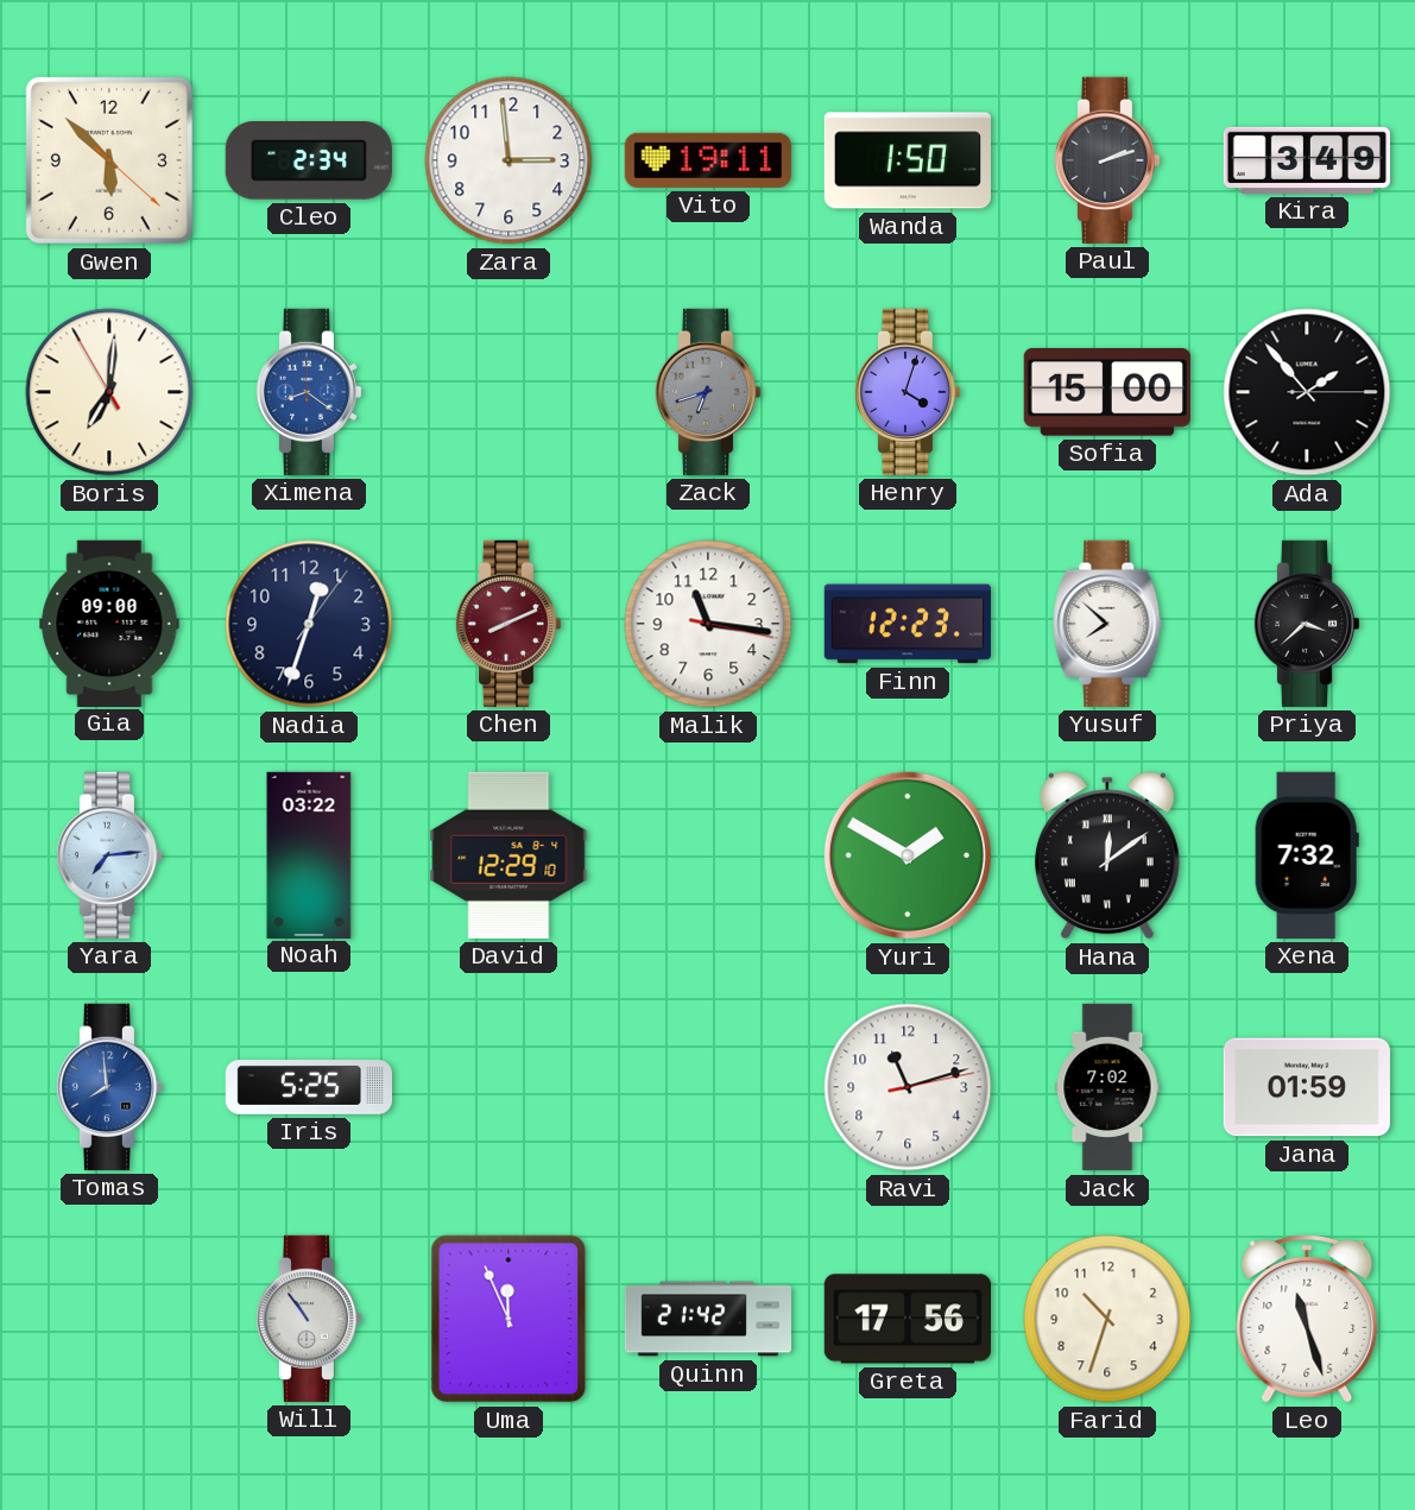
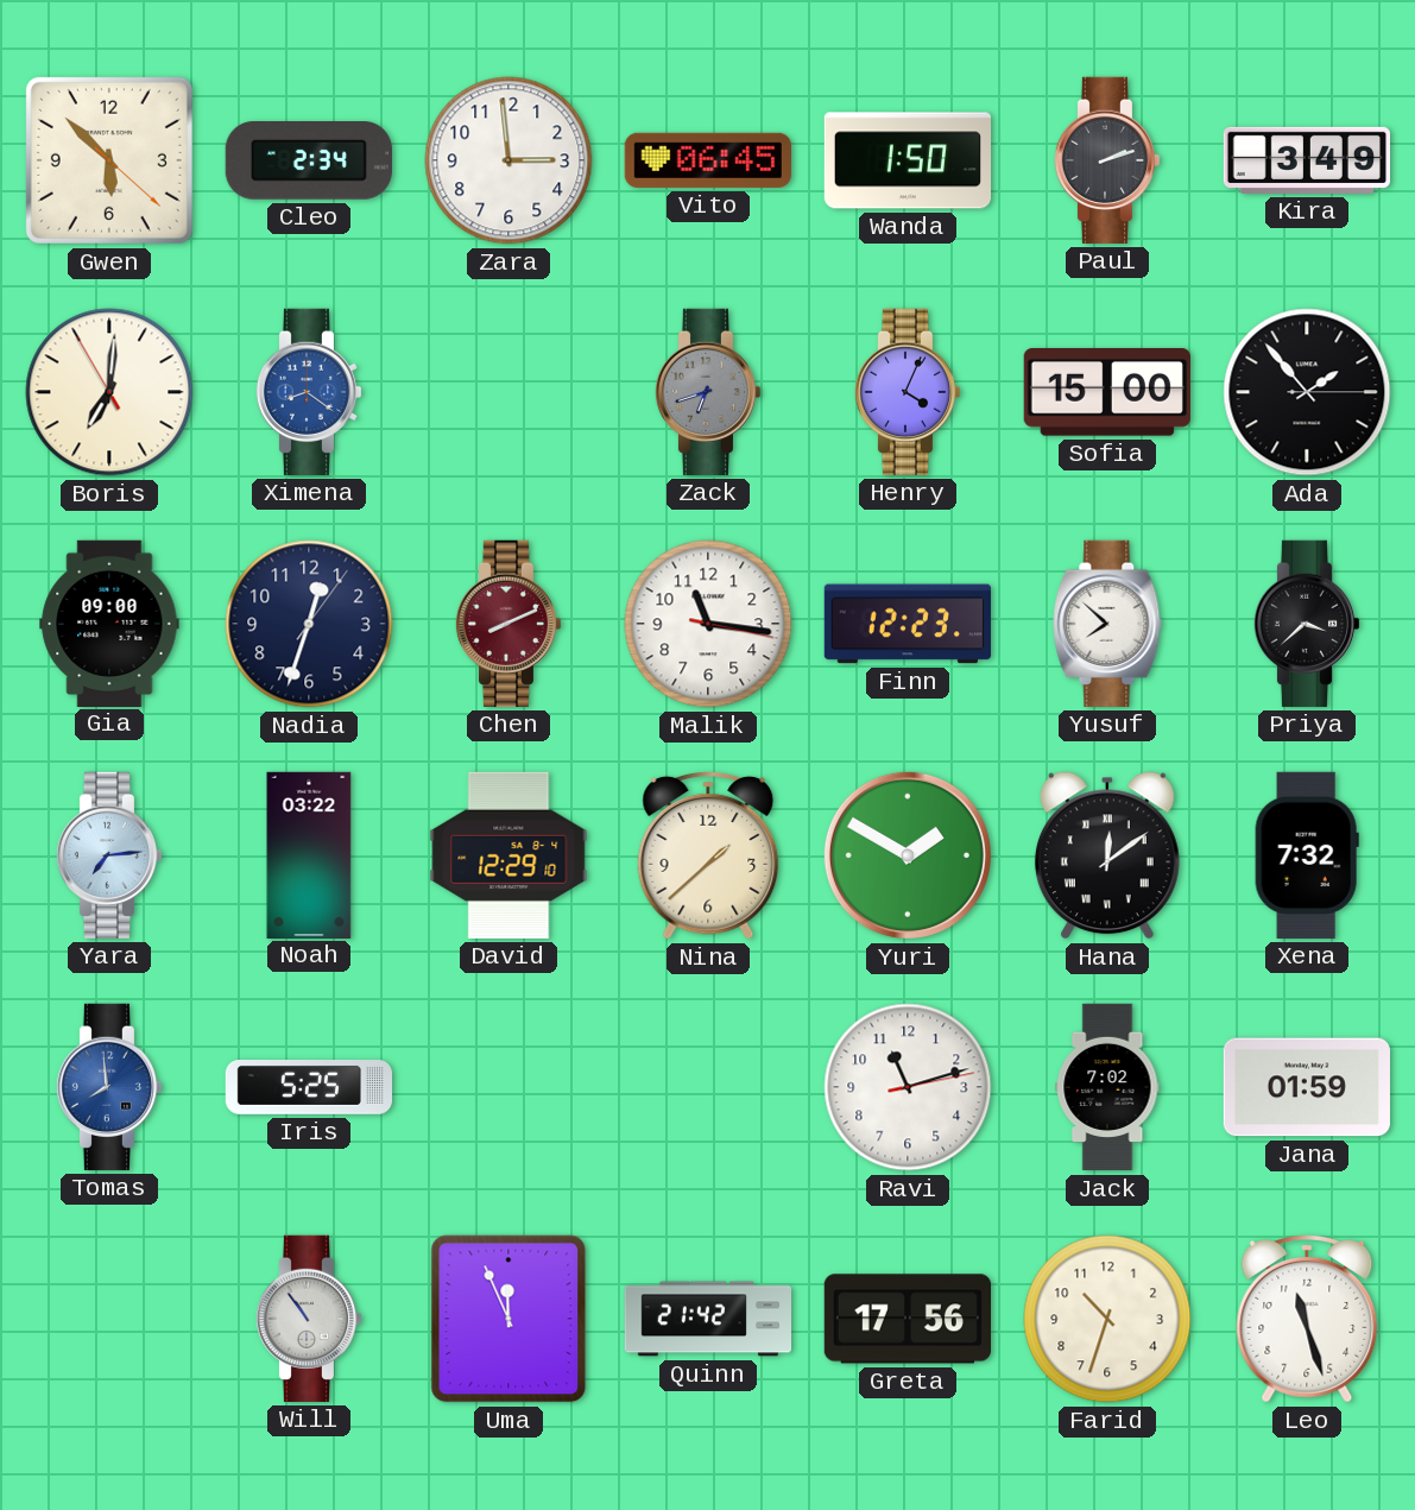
Vito: 19:11 -> 06:45 (708, 160)
Henry: 4:03 -> 4:04 (908, 392)
Nina: none -> 1:38 (708, 857)
